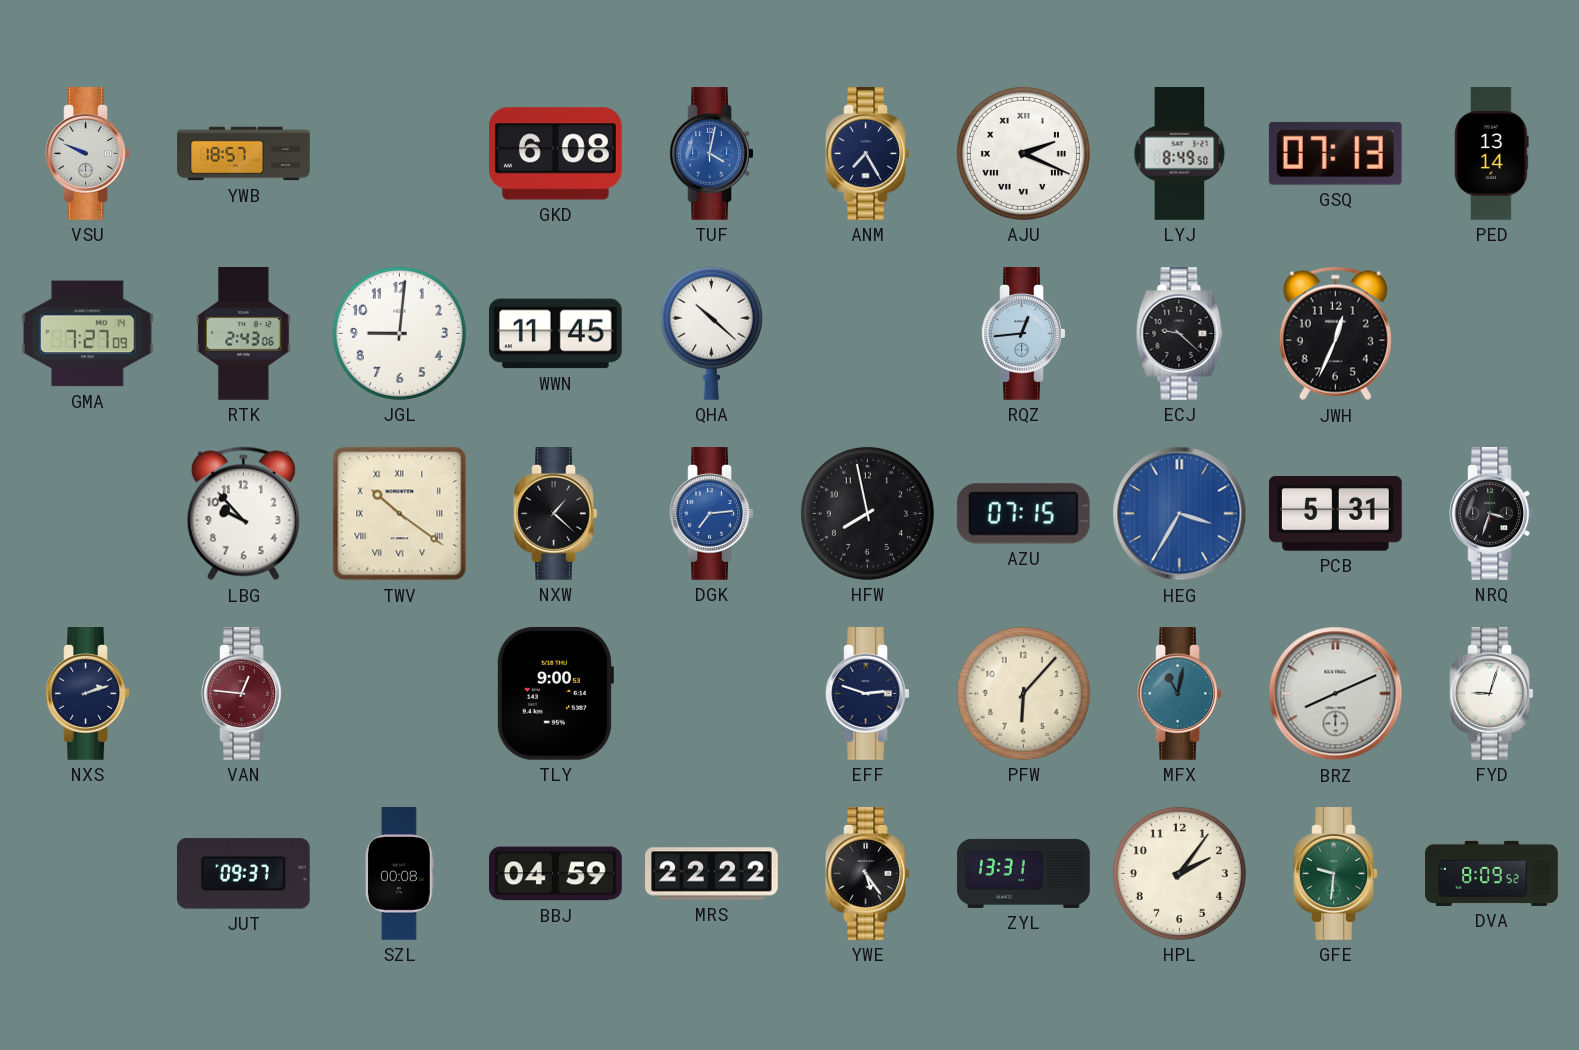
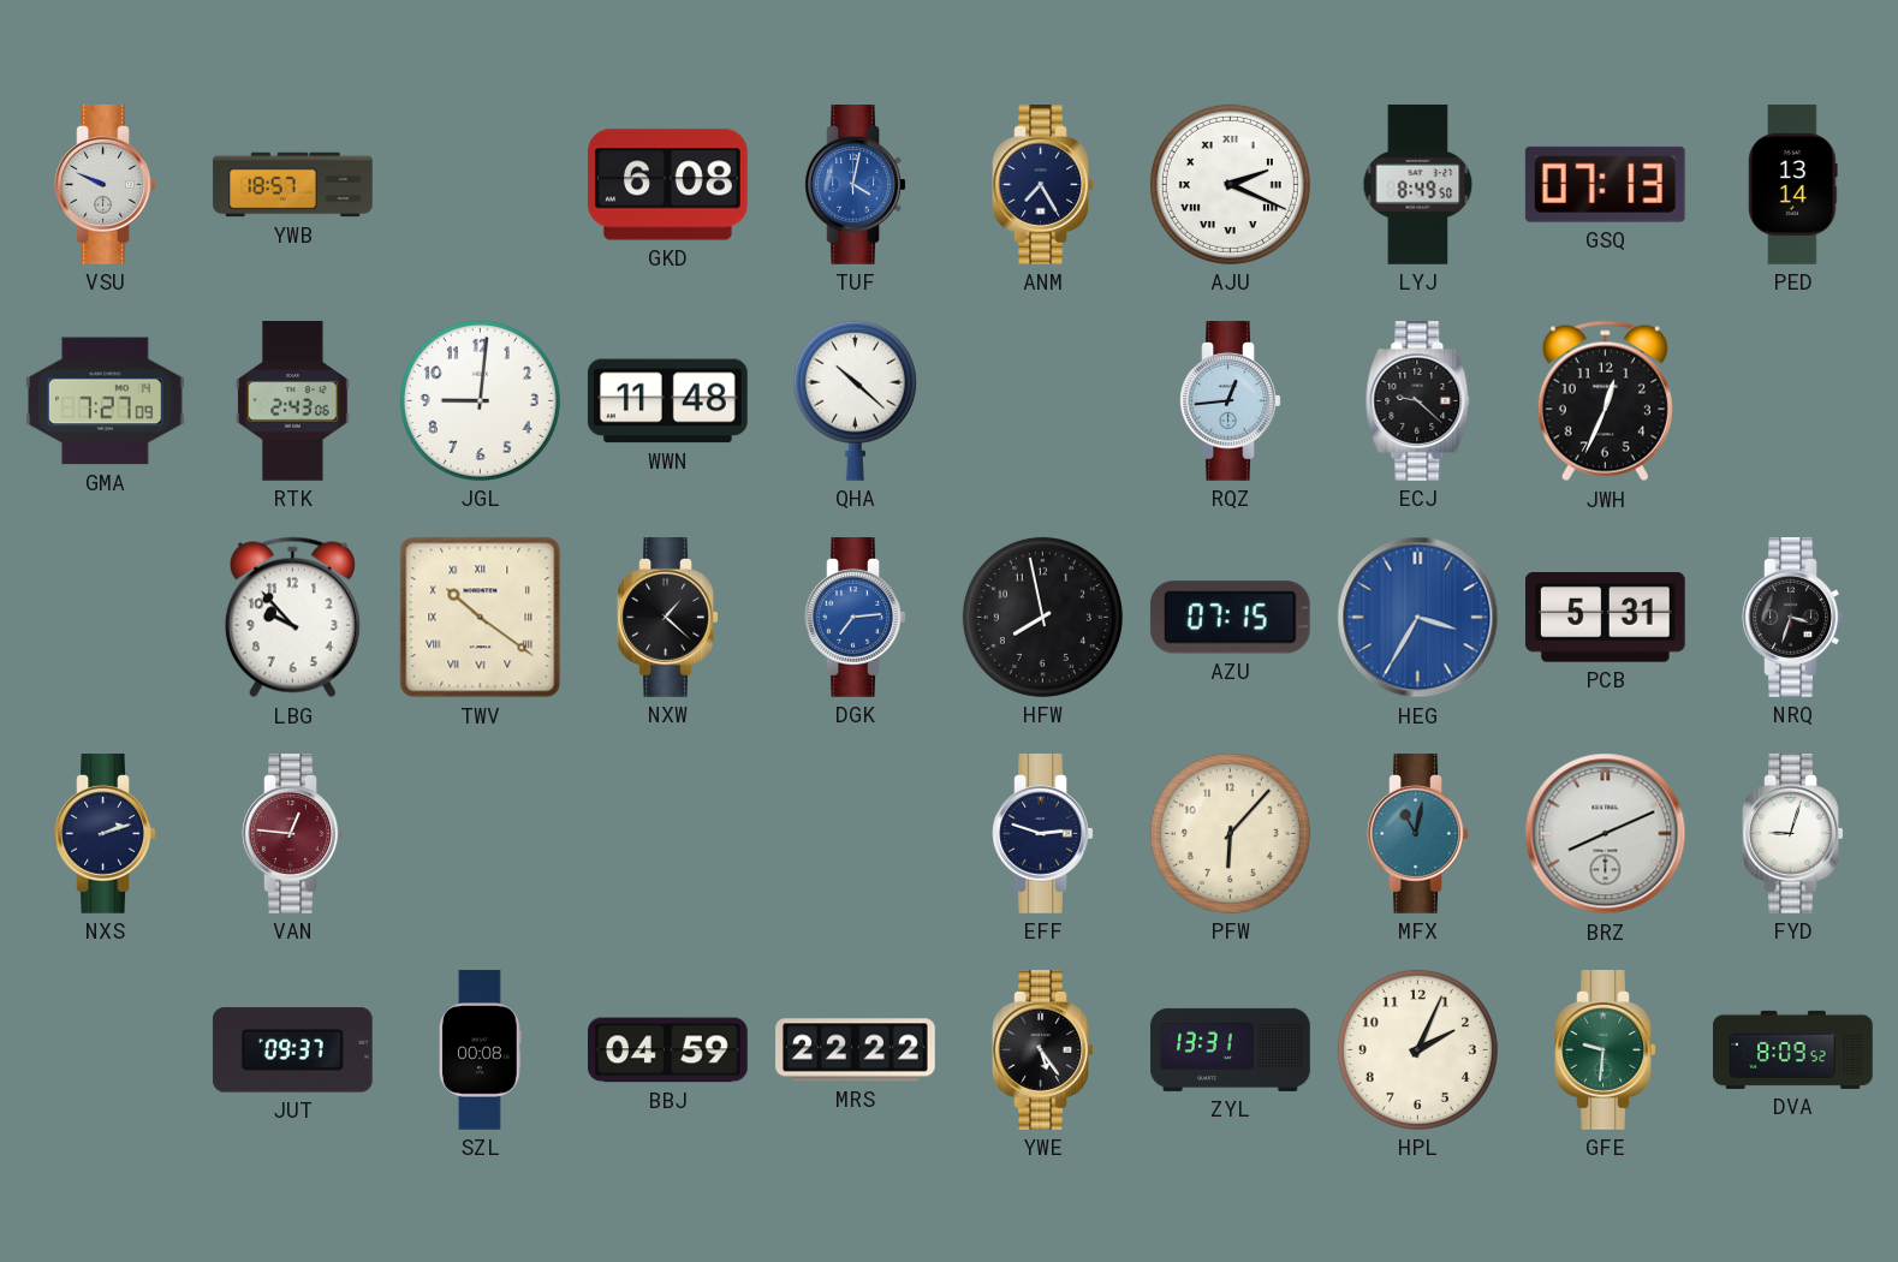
WWN: 11:45 -> 11:48 (667, 401)
TLY: 9:00 -> none (555, 693)
HPL: 2:06 -> 2:04 (1417, 1049)
